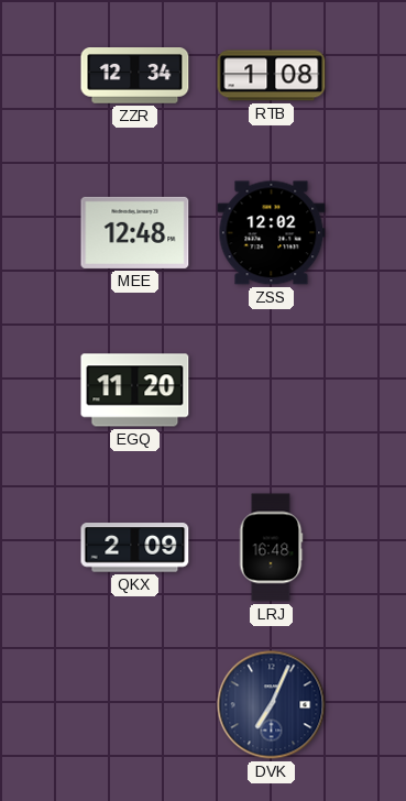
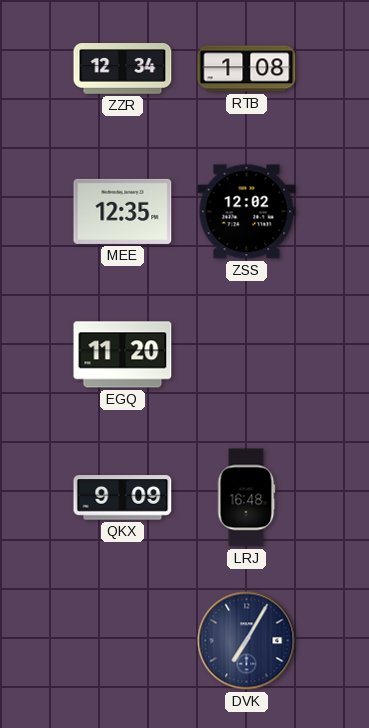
MEE: 12:48 -> 12:35 (123, 211)
QKX: 2:09 -> 9:09 (123, 498)
DVK: 7:04 -> 7:05 (247, 641)
